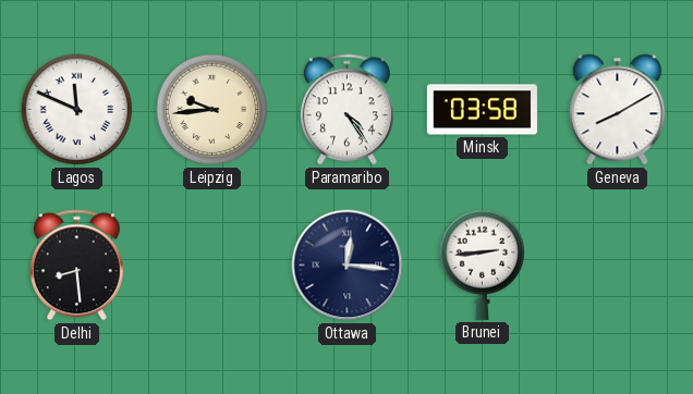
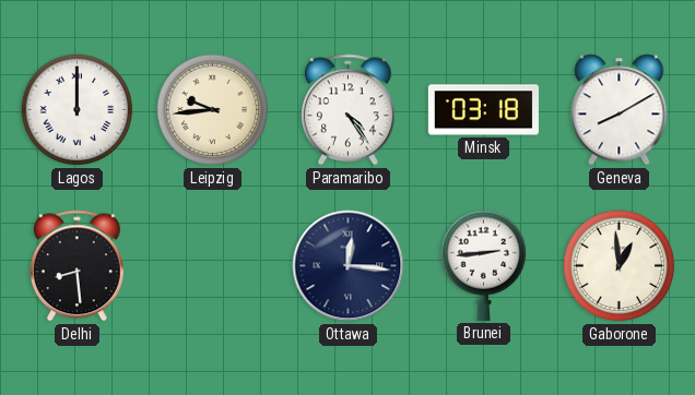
Lagos: 11:49 -> 12:00 (78, 110)
Minsk: 03:58 -> 03:18 (483, 110)
Gaborone: none -> 12:59 (620, 266)
